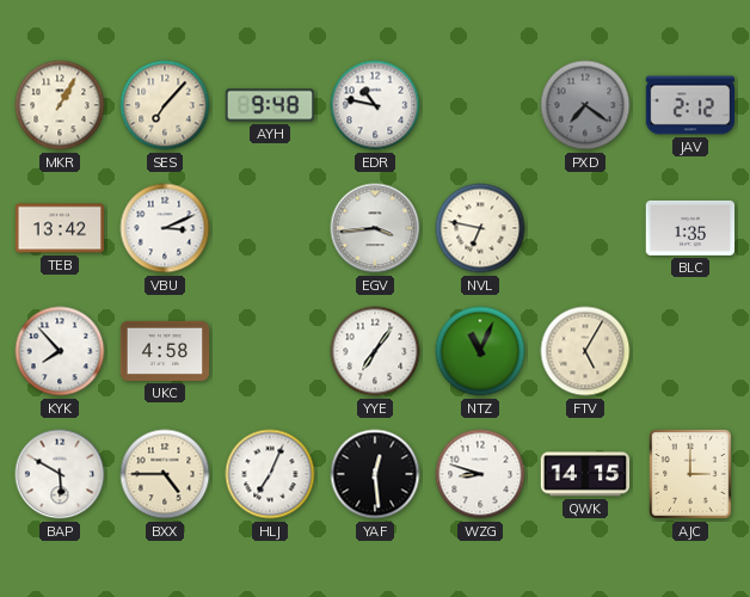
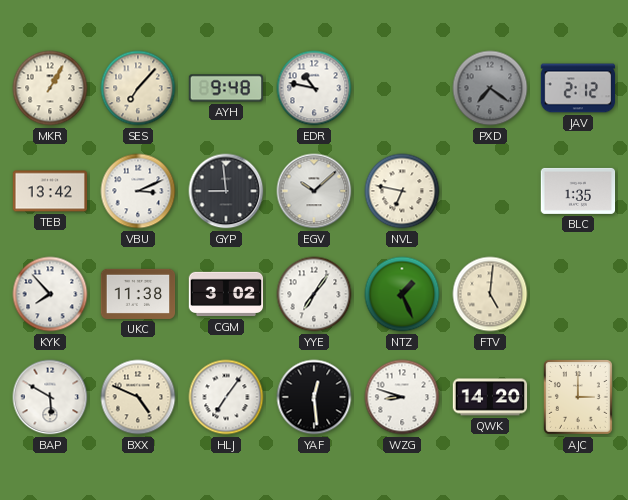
GYP: none -> 8:59 (226, 191)
EGV: 3:44 -> 10:08 (314, 191)
UKC: 4:58 -> 11:38 (138, 294)
CGM: none -> 3:02 (226, 294)
NTZ: 11:04 -> 1:26 (402, 294)
FTV: 5:05 -> 5:01 (490, 294)
BXX: 4:45 -> 4:49 (138, 397)
HLJ: 7:04 -> 7:06 (226, 397)
QWK: 14:15 -> 14:20 (490, 397)
